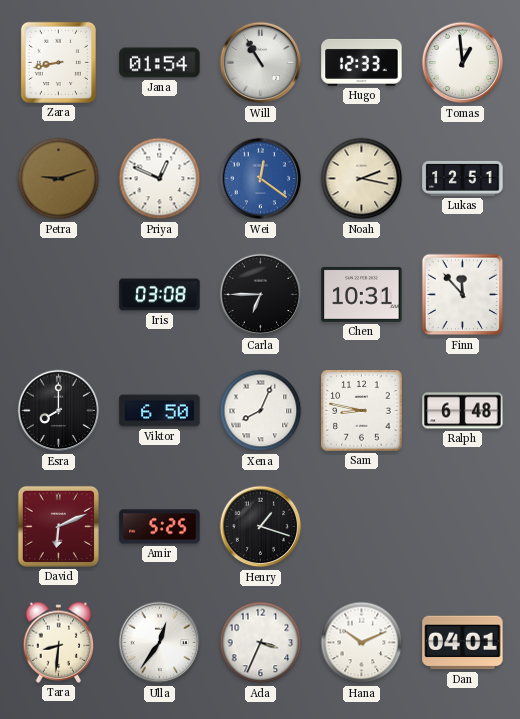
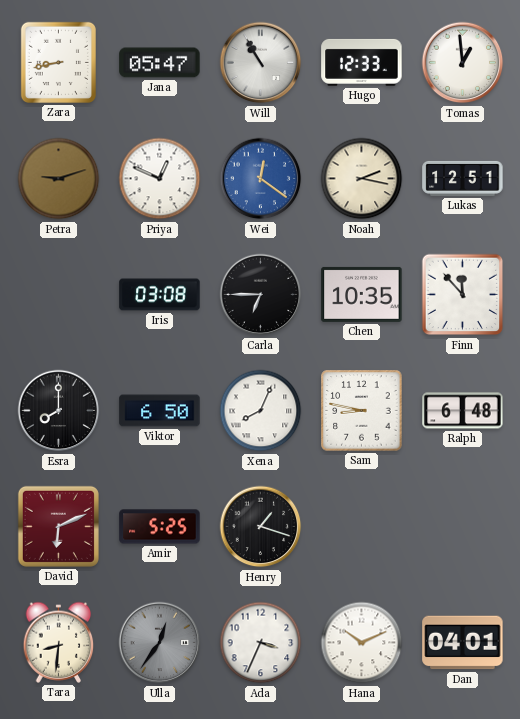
Jana: 01:54 -> 05:47 (160, 63)
Chen: 10:31 -> 10:35 (362, 294)
Ulla dial: white -> grey (160, 643)
